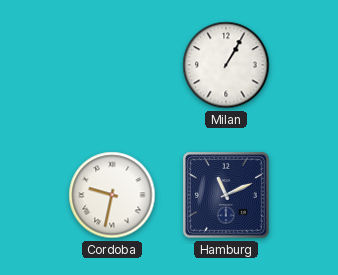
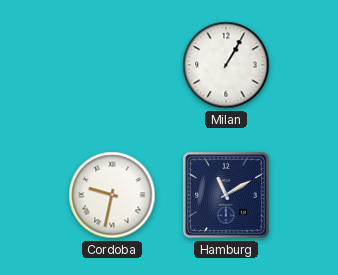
Hamburg: 11:11 -> 11:10 (226, 195)
